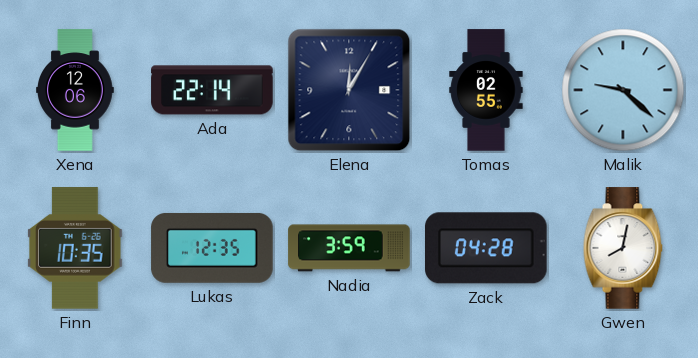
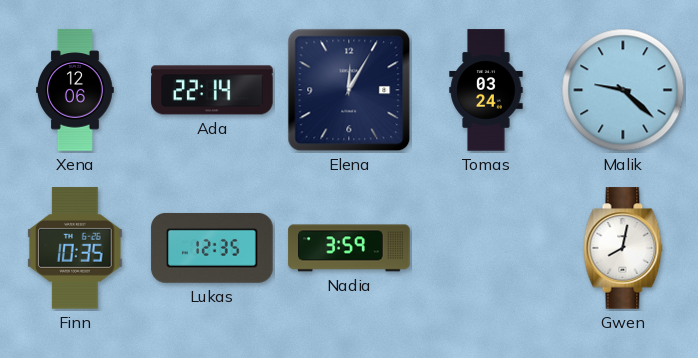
Tomas: 02:55 -> 03:24 (486, 90)
Zack: 04:28 -> none (487, 248)
